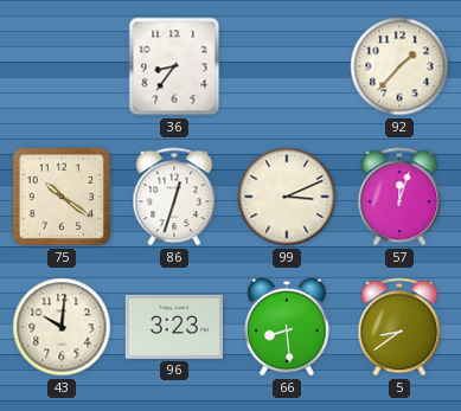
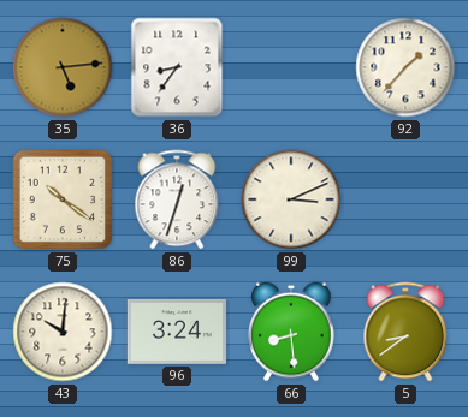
35: none -> 5:14 (63, 67)
57: 12:03 -> none (399, 197)
96: 3:23 -> 3:24 (177, 332)
